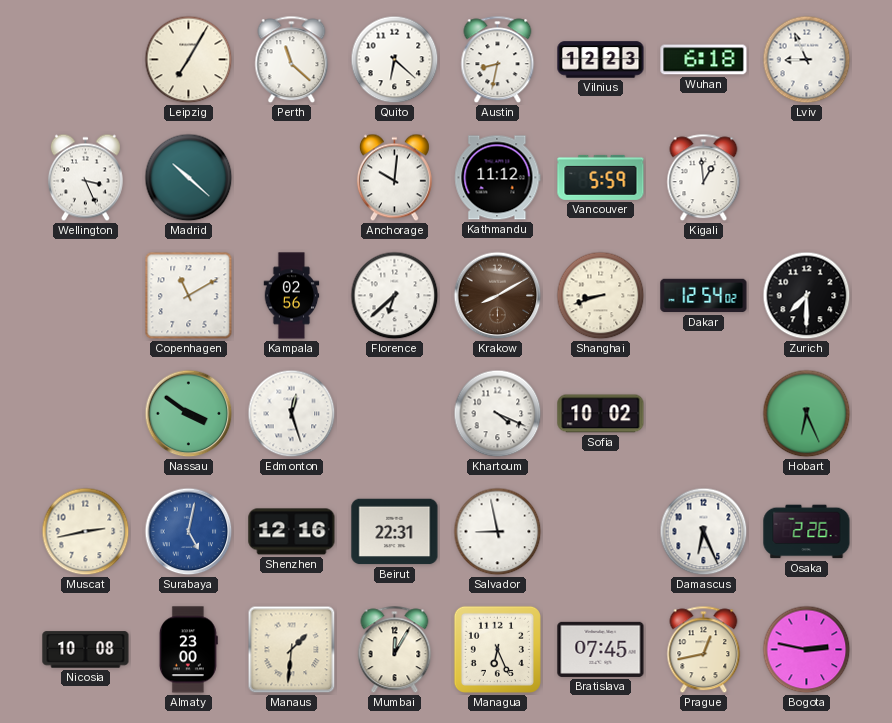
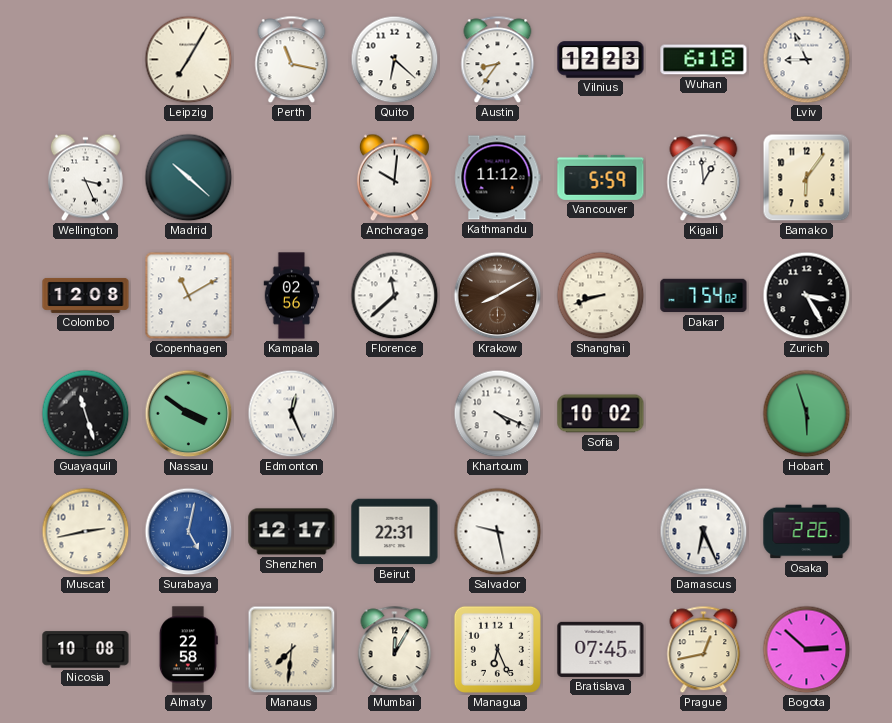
Perth: 11:22 -> 11:17 (292, 60)
Austin: 8:32 -> 8:36 (498, 60)
Bamako: none -> 6:06 (807, 178)
Colombo: none -> 12:08 (86, 295)
Florence: 6:38 -> 11:38 (395, 296)
Dakar: 12:54 -> 7:54 (704, 296)
Zurich: 7:30 -> 3:25 (807, 296)
Guayaquil: none -> 11:27 (86, 414)
Edmonton: 12:27 -> 12:26 (292, 414)
Hobart: 6:26 -> 5:57 (807, 414)
Shenzhen: 12:16 -> 12:17 (292, 532)
Salvador: 8:58 -> 9:28 (498, 532)
Almaty: 23:00 -> 22:58 (188, 650)
Manaus: 1:31 -> 7:31 (292, 650)
Bogota: 2:47 -> 2:52 (807, 650)
